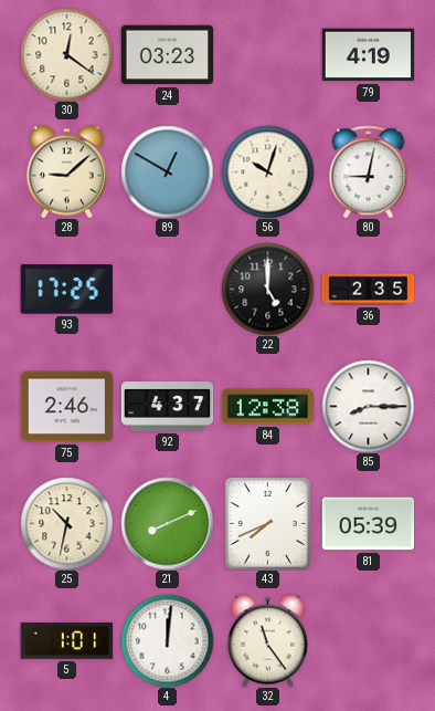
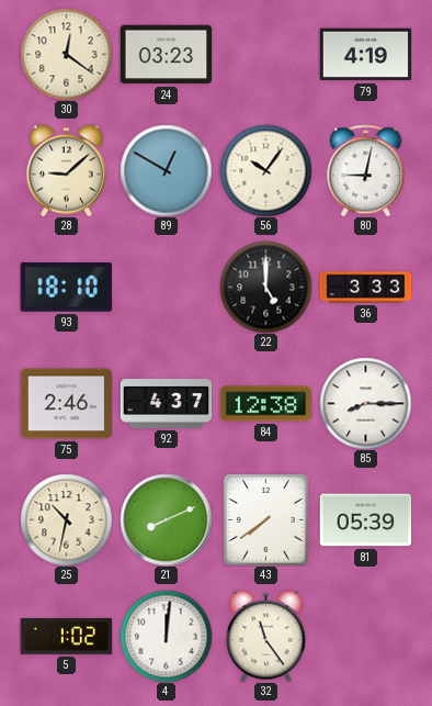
56: 10:03 -> 10:06 (265, 170)
93: 17:25 -> 18:10 (66, 288)
36: 2:35 -> 3:33 (365, 288)
43: 7:41 -> 7:39 (265, 519)
5: 1:01 -> 1:02 (66, 636)
